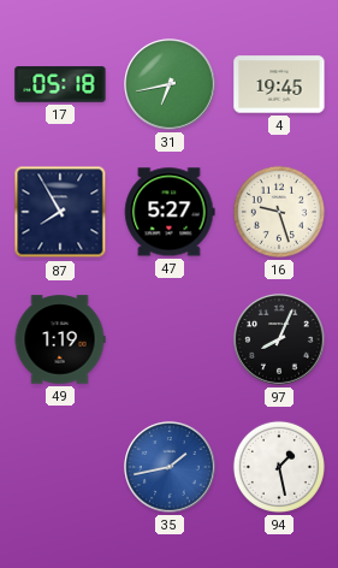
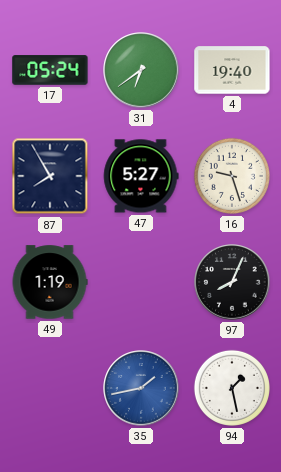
17: 05:18 -> 05:24 (50, 70)
31: 6:43 -> 6:39 (141, 70)
4: 19:45 -> 19:40 (232, 70)
